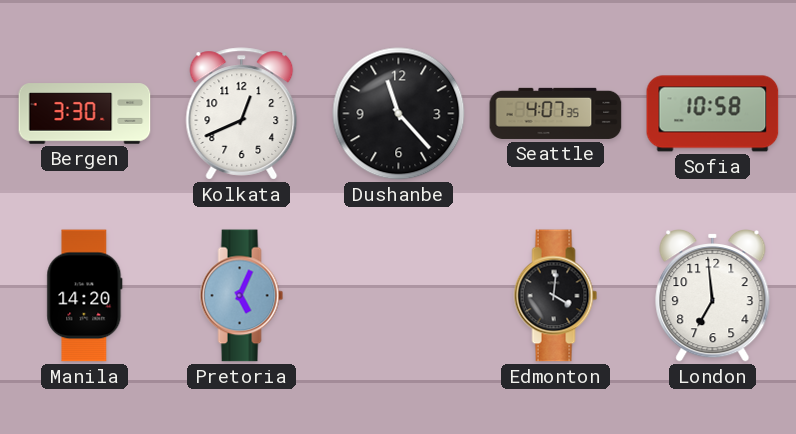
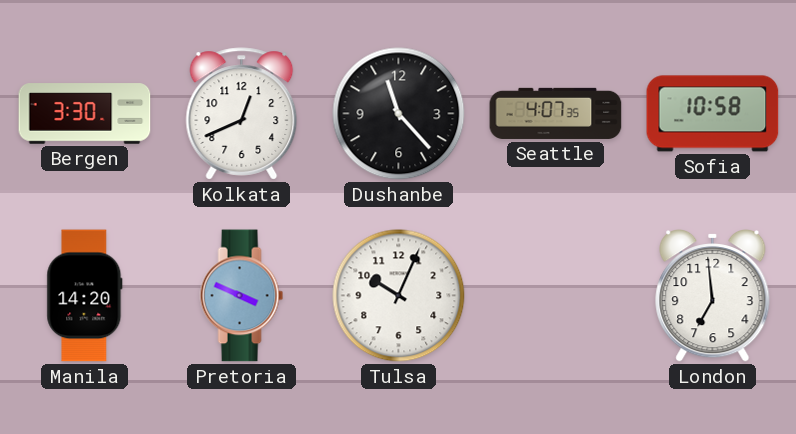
Pretoria: 5:04 -> 3:49 (242, 296)
Tulsa: none -> 10:04 (399, 296)
Edmonton: 4:01 -> none (556, 296)
